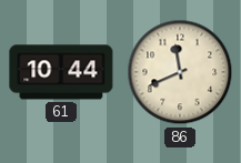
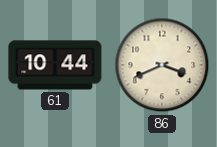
86: 11:41 -> 3:41 (162, 65)
